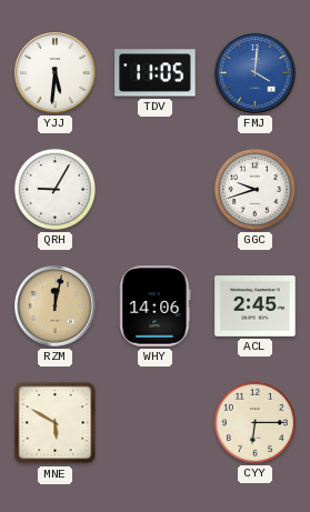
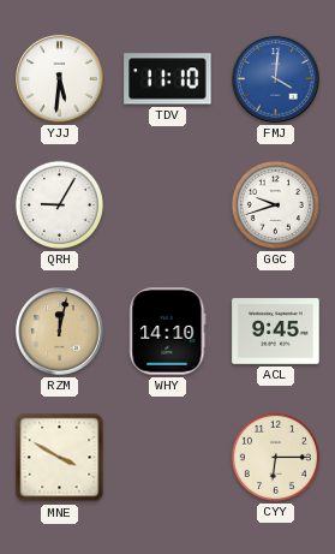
TDV: 11:05 -> 11:10 (168, 79)
WHY: 14:06 -> 14:10 (168, 332)
ACL: 2:45 -> 9:45 (276, 332)
MNE: 5:50 -> 3:50 (60, 458)
